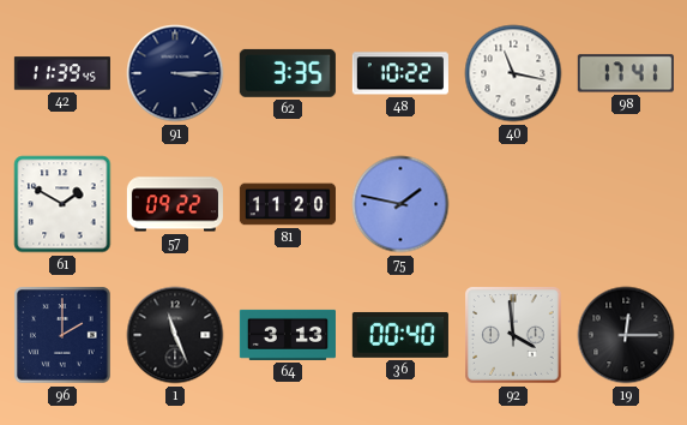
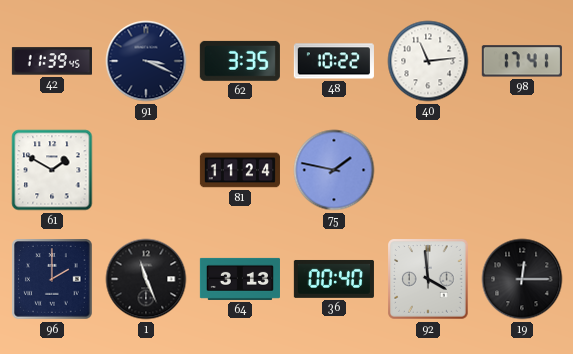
91: 3:15 -> 3:19 (146, 61)
40: 11:17 -> 11:14 (428, 61)
57: 09:22 -> none (175, 204)
81: 11:20 -> 11:24 (240, 170)
